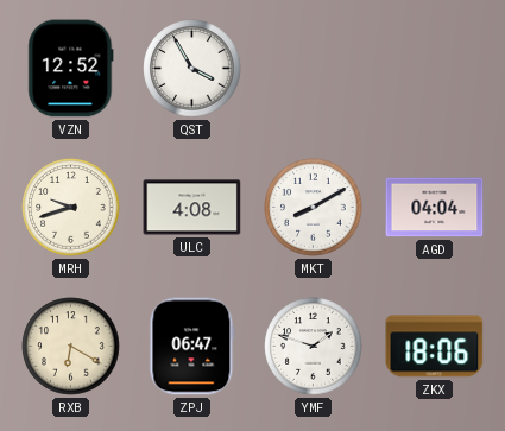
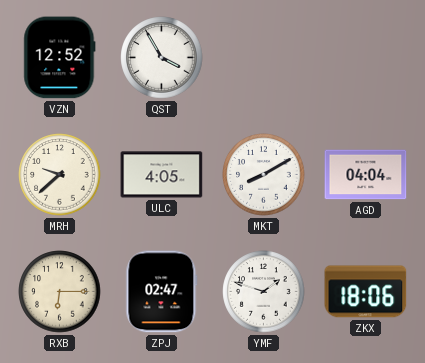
MRH: 9:42 -> 9:38 (60, 175)
ULC: 4:08 -> 4:05 (162, 175)
RXB: 6:20 -> 6:15 (60, 292)
ZPJ: 06:47 -> 02:47 (162, 292)
